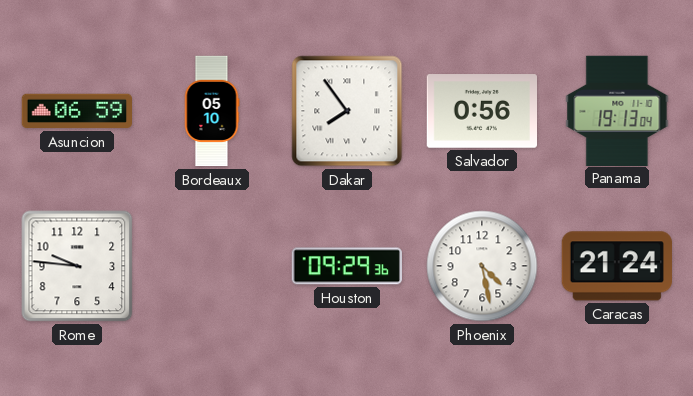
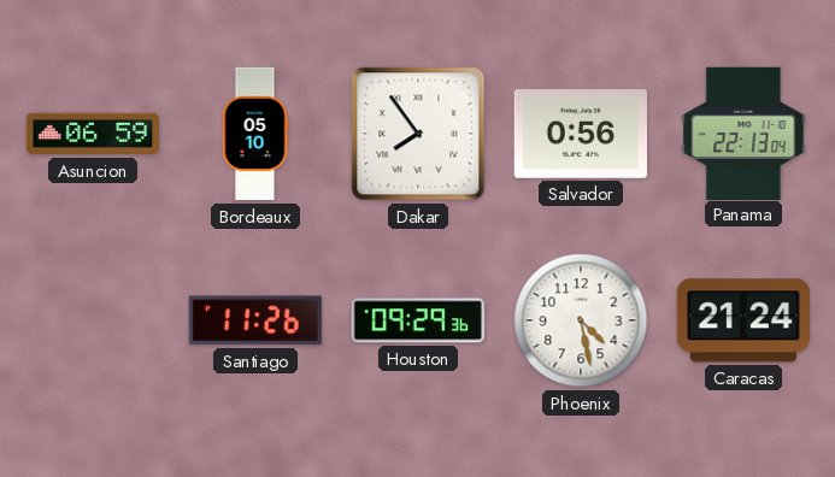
Panama: 19:13 -> 22:13 (743, 132)
Rome: 9:46 -> none (77, 266)
Santiago: none -> 11:26 (255, 320)
